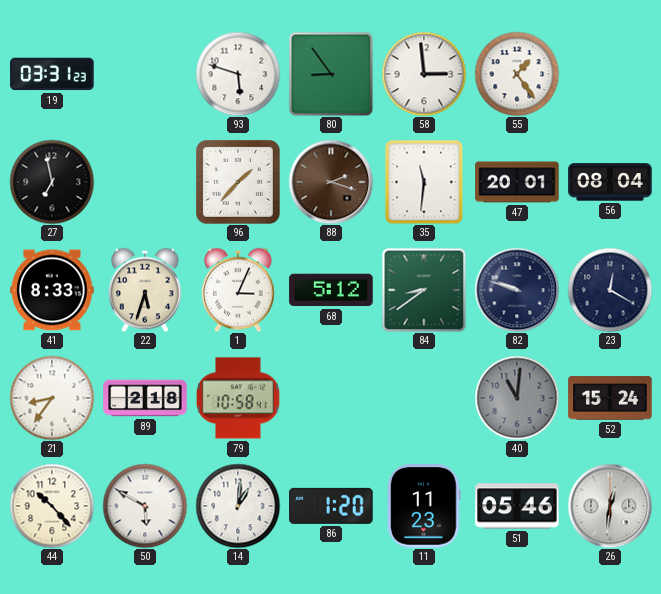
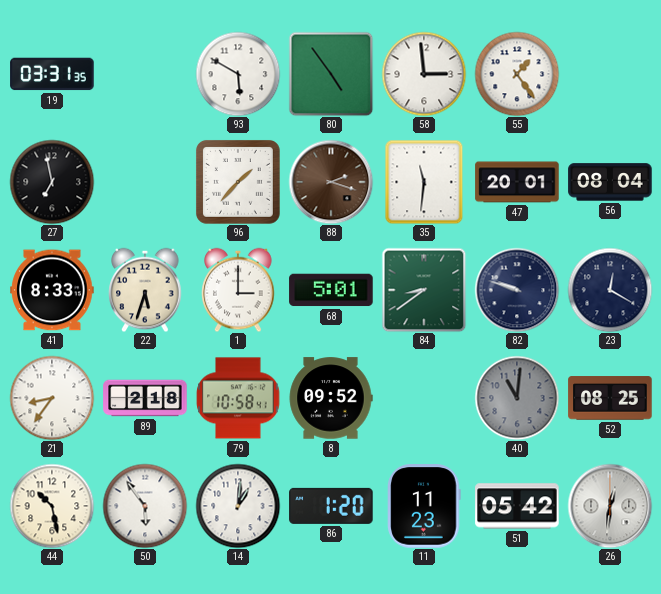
19: 03:31:23 -> 03:31:35 (52, 74)
93: 5:48 -> 5:50 (238, 74)
80: 8:54 -> 4:54 (331, 74)
1: 3:04 -> 3:00 (238, 290)
68: 5:12 -> 5:01 (331, 290)
8: none -> 09:52 (331, 398)
52: 15:24 -> 08:25 (610, 398)
44: 10:23 -> 10:28 (52, 506)
50: 5:50 -> 5:54 (145, 506)
51: 05:46 -> 05:42 (517, 506)
